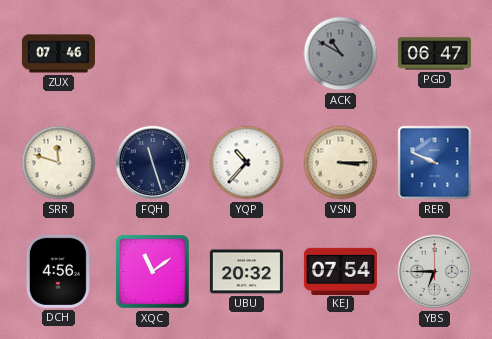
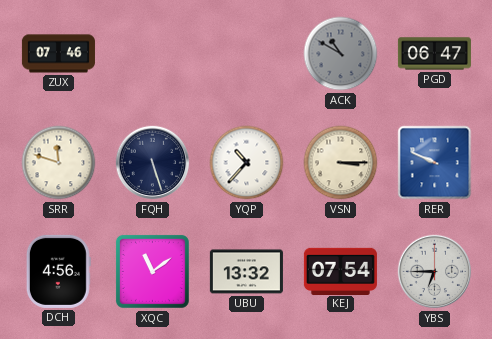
FQH: 11:27 -> 5:27 (153, 163)
UBU: 20:32 -> 13:32 (246, 272)
